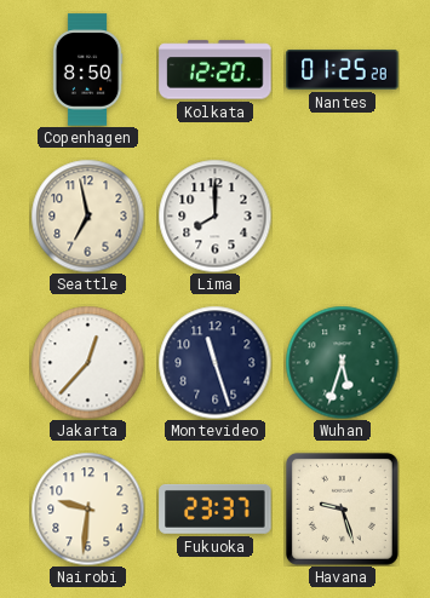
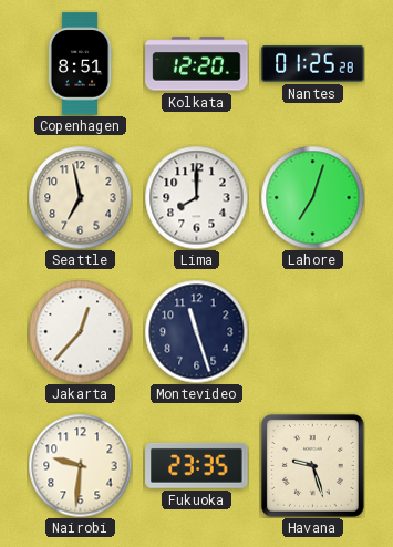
Copenhagen: 8:50 -> 8:51 (80, 64)
Lahore: none -> 7:03 (312, 197)
Wuhan: 5:33 -> none (342, 362)
Fukuoka: 23:37 -> 23:35 (197, 465)
